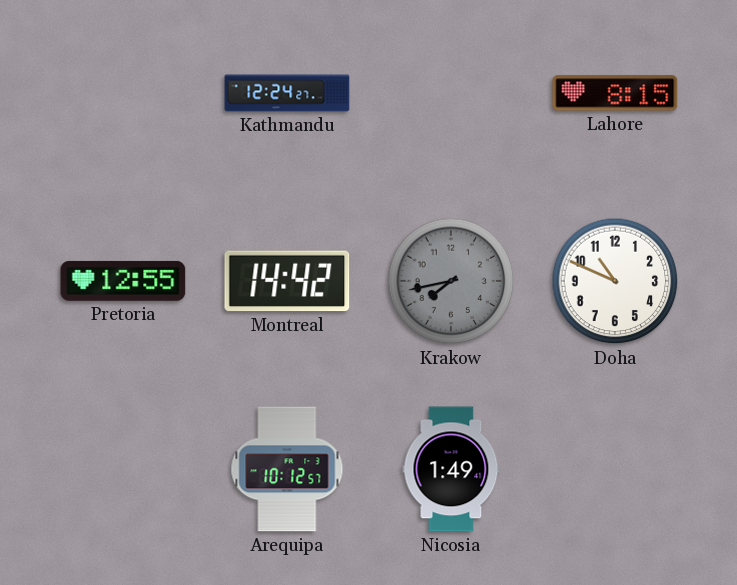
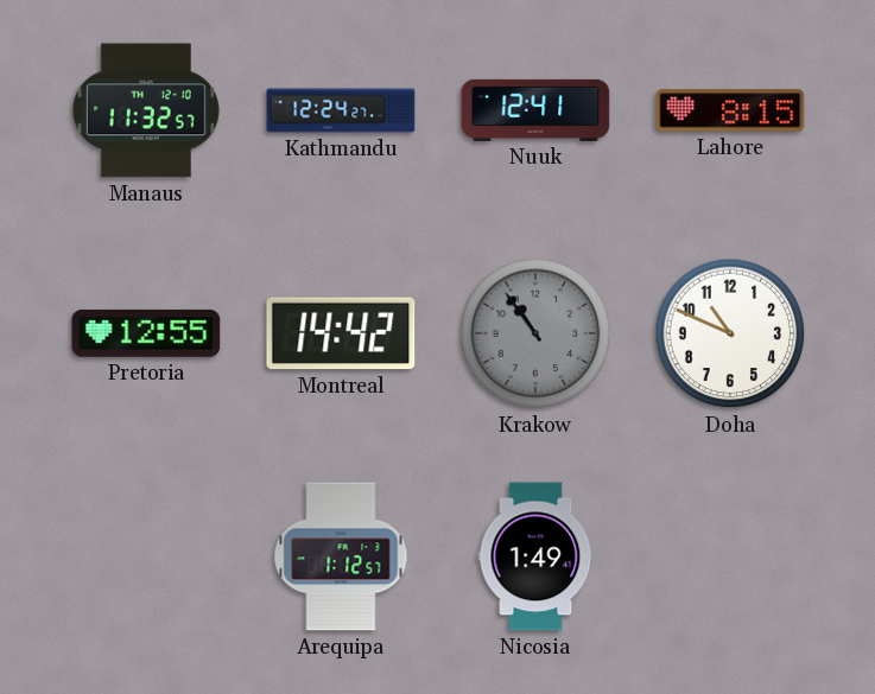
Manaus: none -> 11:32 (146, 110)
Nuuk: none -> 12:41 (535, 110)
Krakow: 7:43 -> 10:54 (535, 333)
Arequipa: 10:12 -> 1:12 (341, 556)
